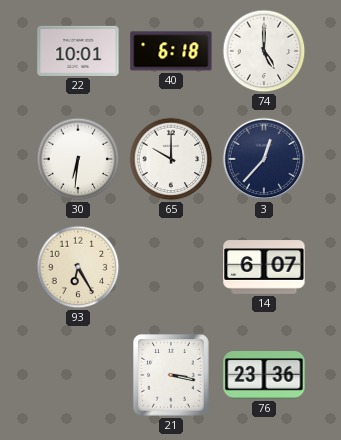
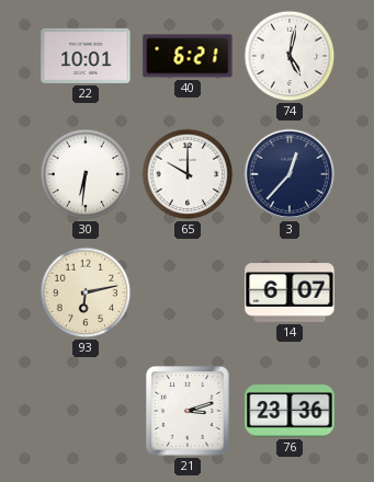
40: 6:18 -> 6:21 (188, 56)
74: 5:00 -> 5:02 (290, 56)
93: 6:25 -> 6:13 (86, 292)
21: 3:17 -> 3:12 (188, 411)
